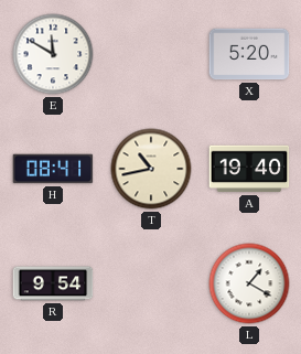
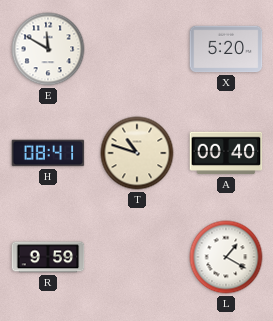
T: 10:43 -> 10:48 (137, 153)
A: 19:40 -> 00:40 (226, 153)
R: 9:54 -> 9:59 (48, 257)
